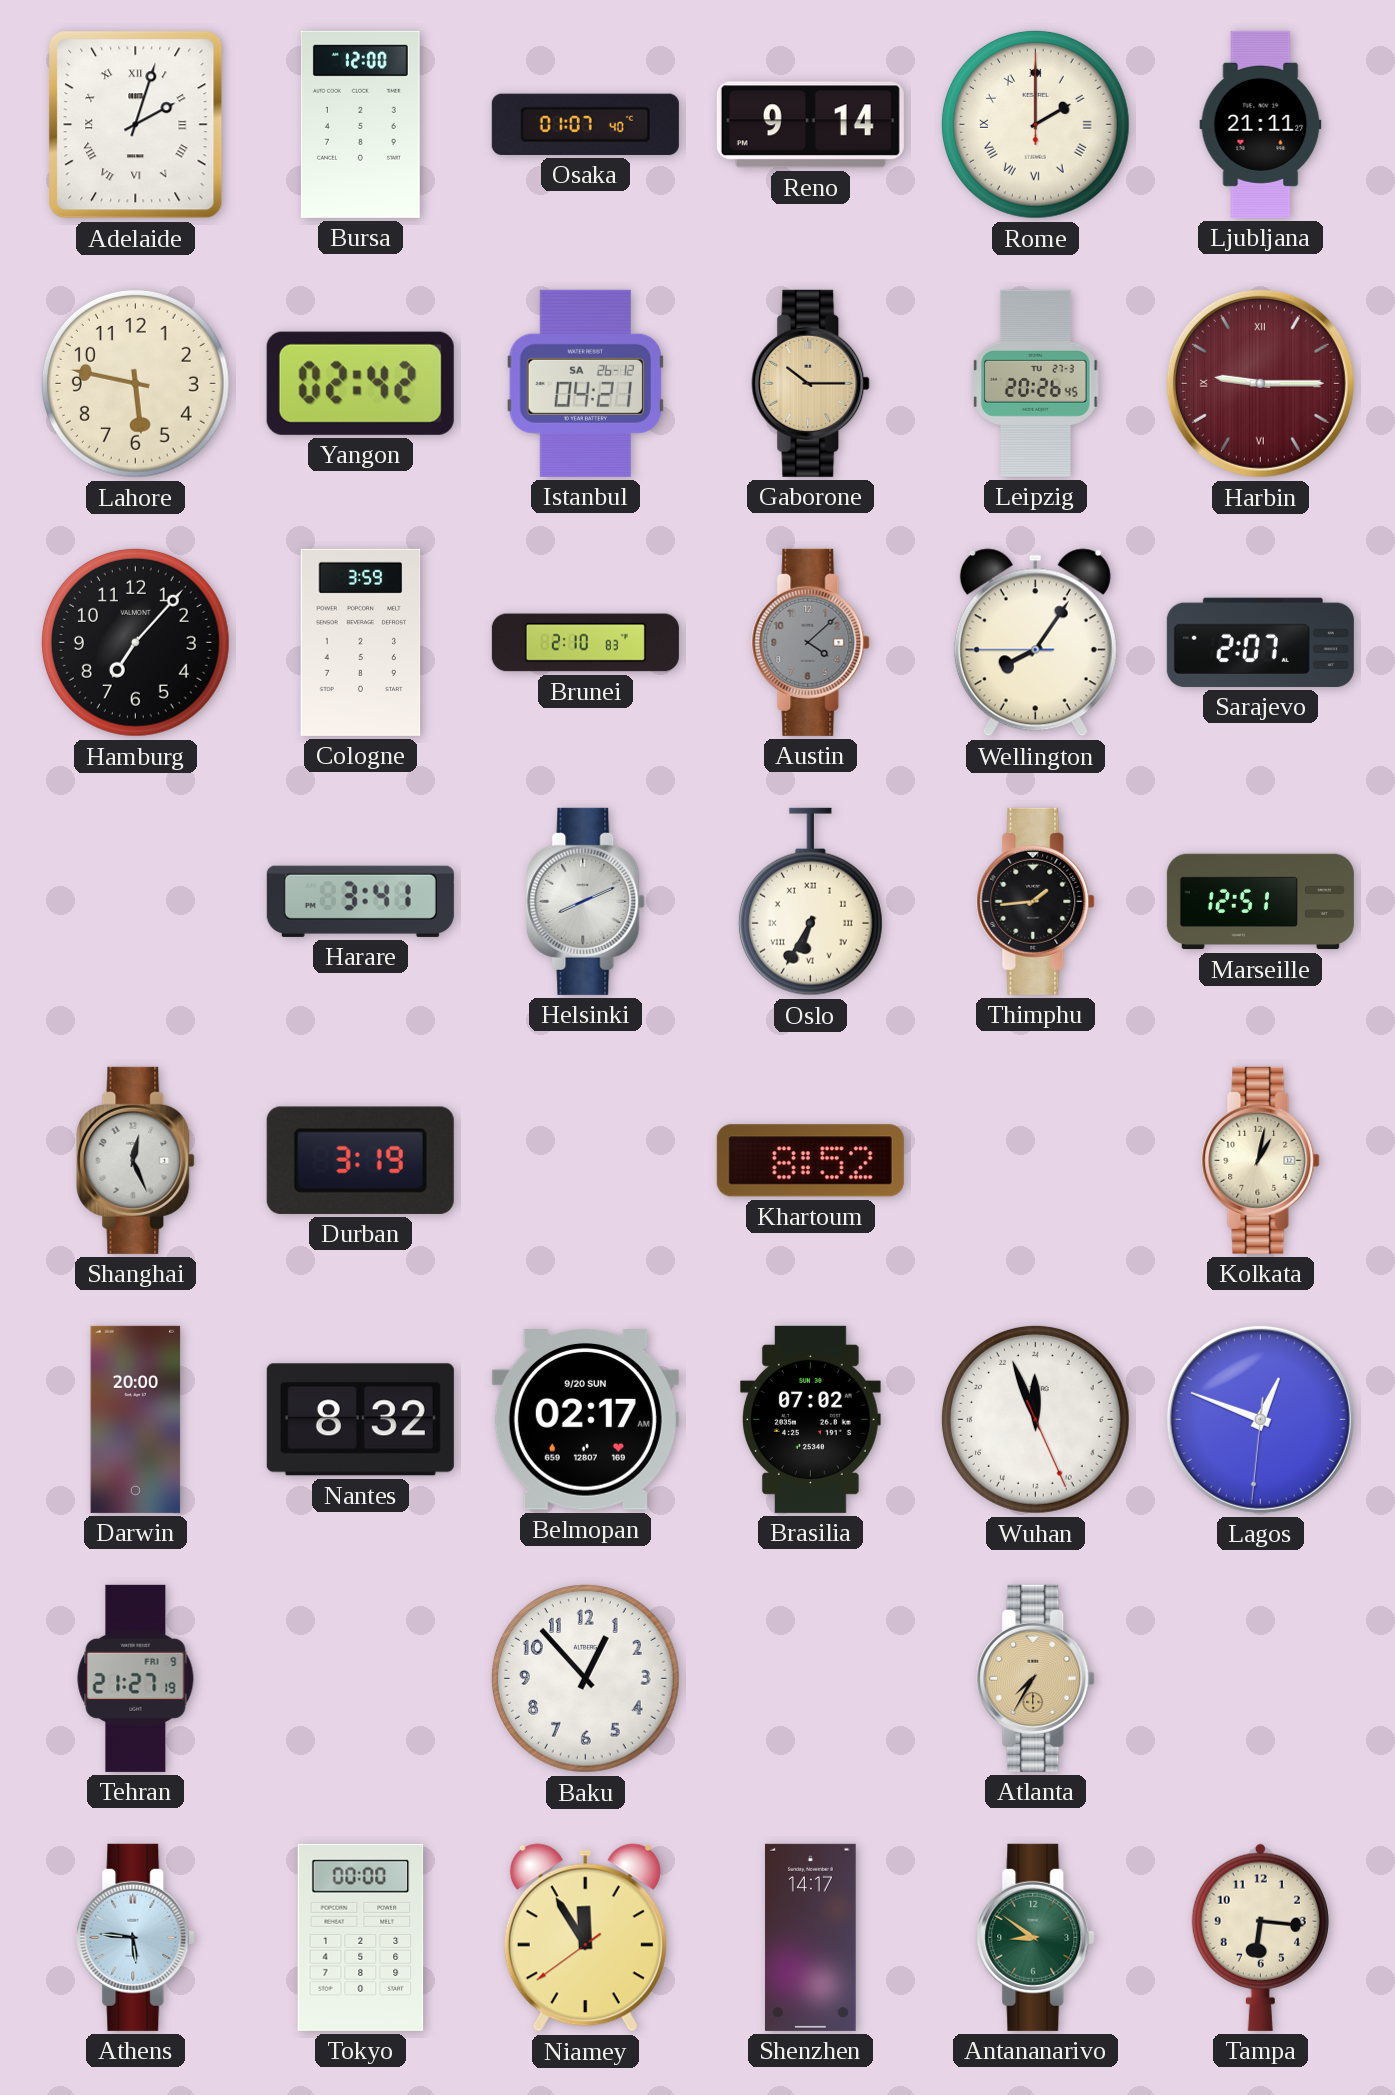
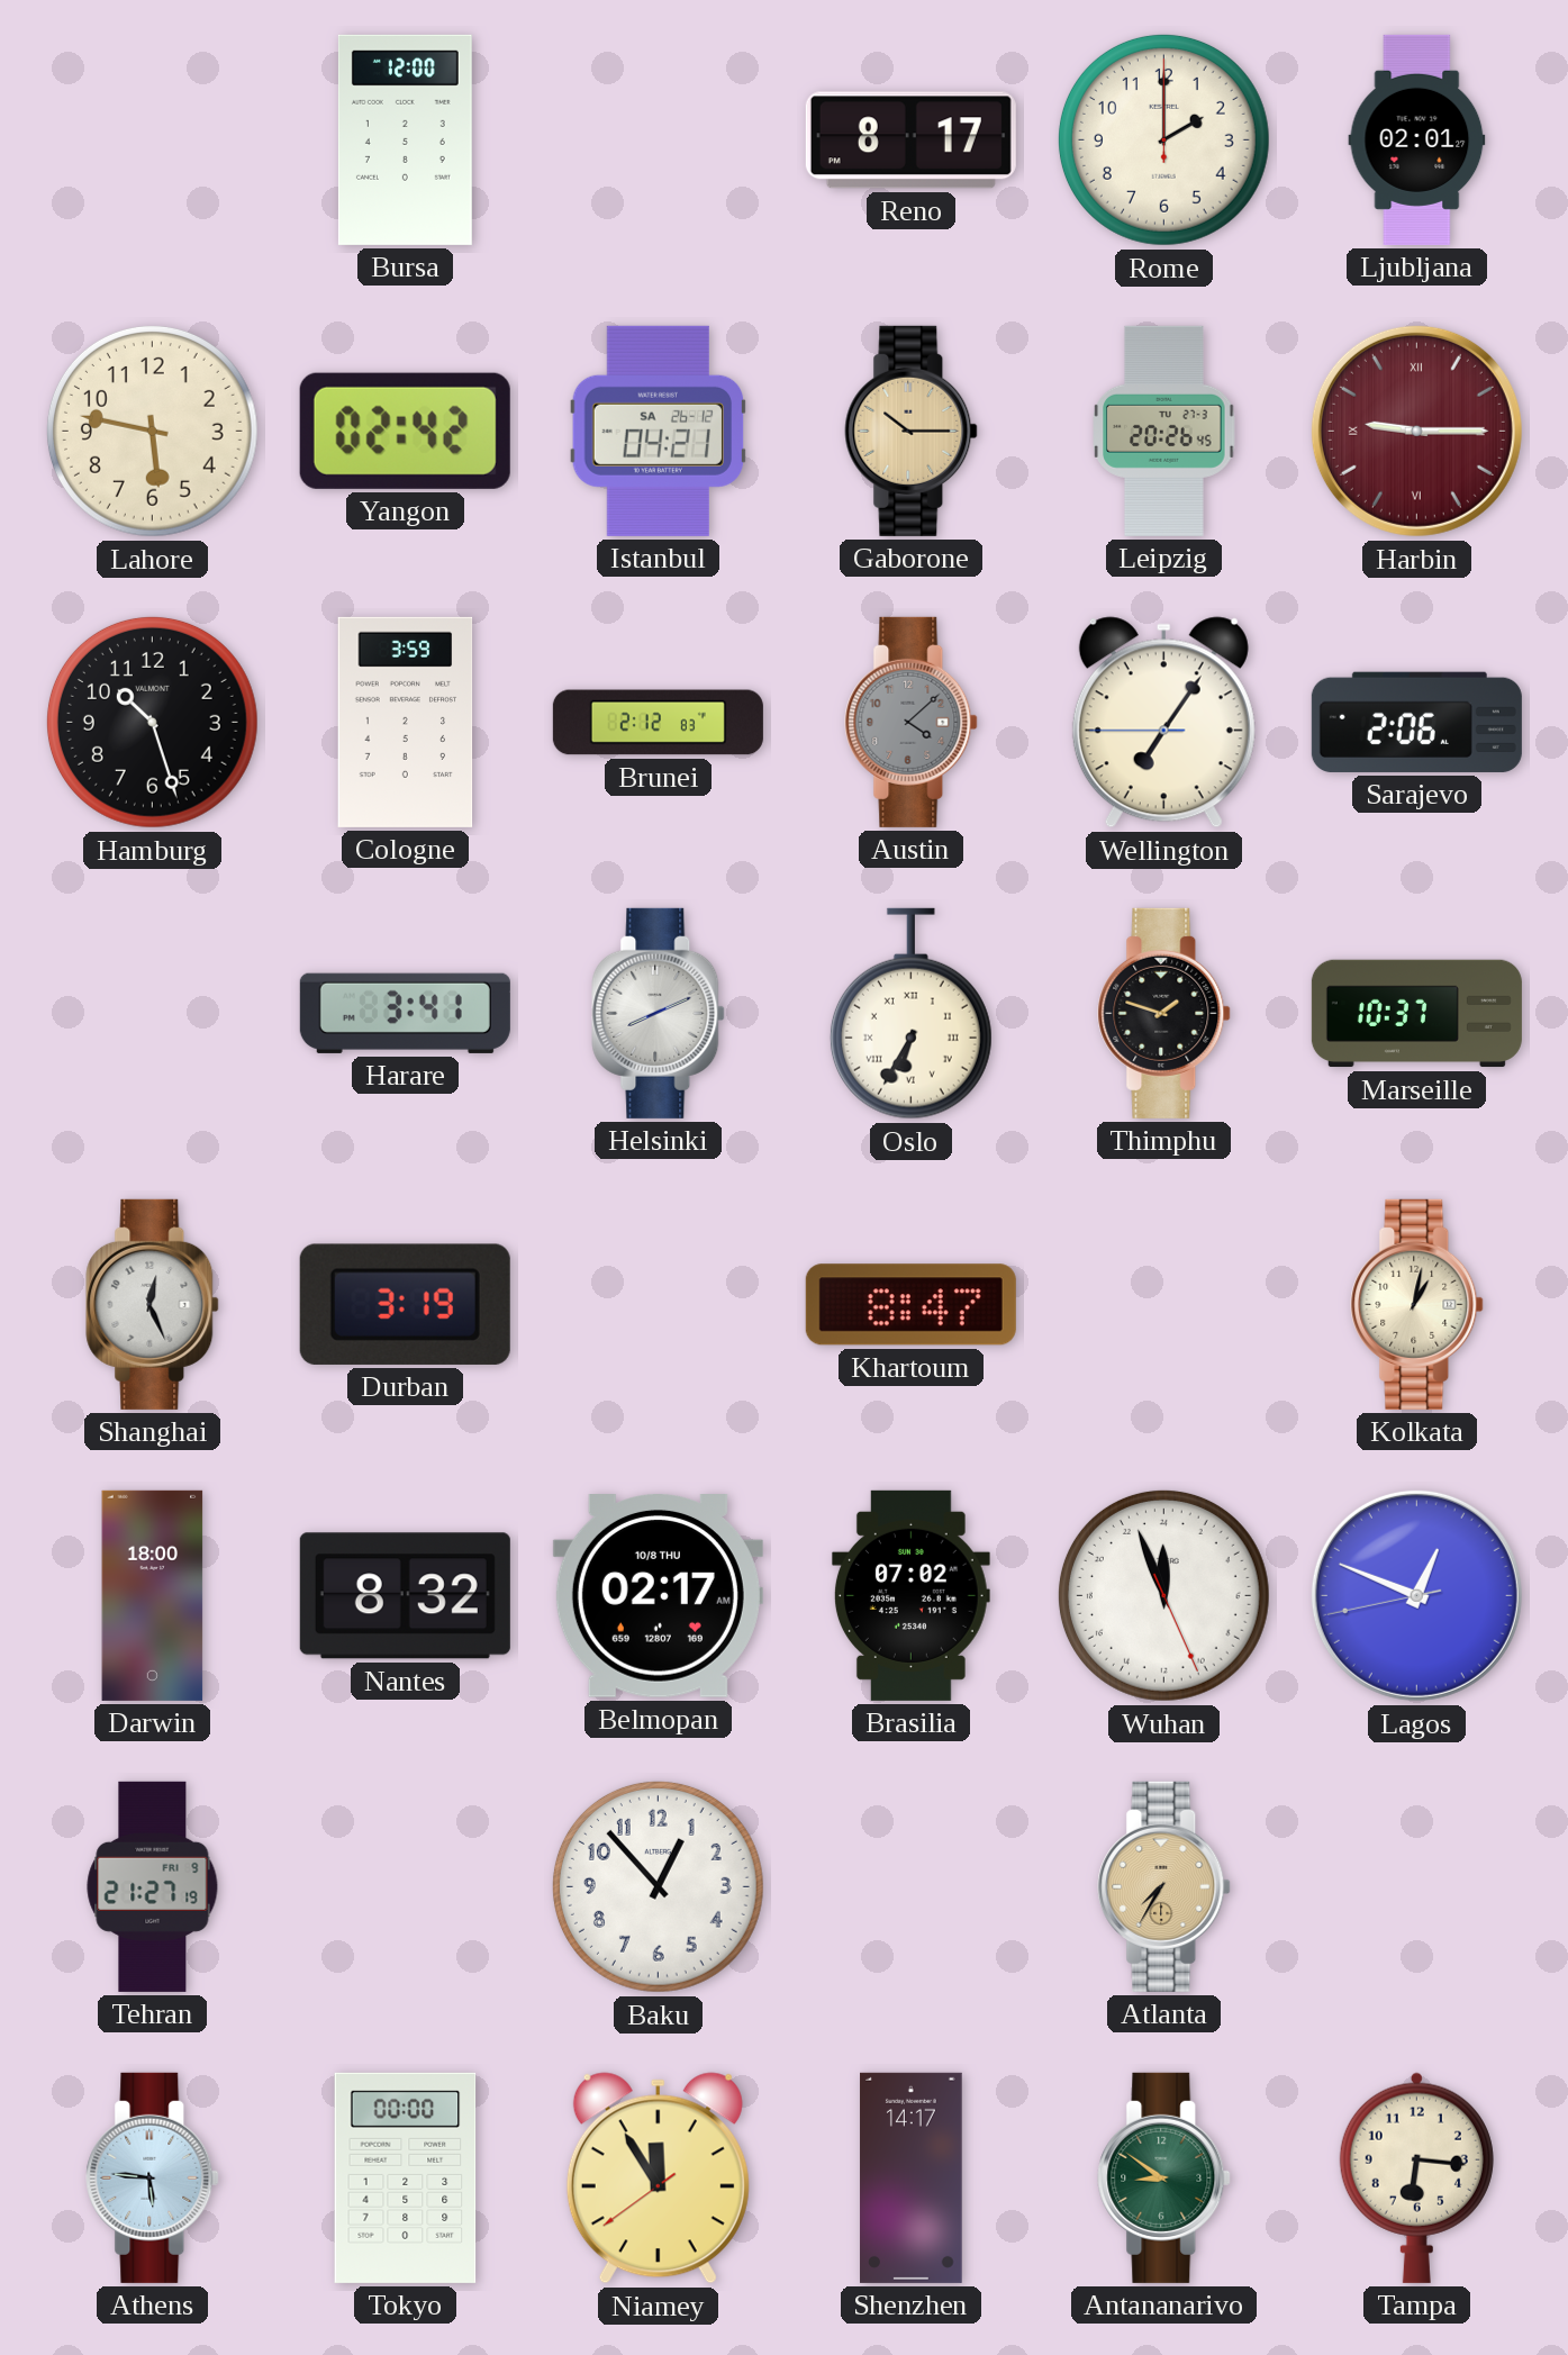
Adelaide: 2:03 -> none (136, 125)
Osaka: 01:07 -> none (585, 124)
Reno: 9:14 -> 8:17 (910, 141)
Rome numerals: Roman -> Arabic (1163, 139)
Ljubljana: 21:11 -> 02:01 (1417, 139)
Hamburg: 7:07 -> 10:27 (152, 722)
Brunei: 2:10 -> 2:12 (658, 723)
Wellington: 8:05 -> 7:05 (1163, 723)
Sarajevo: 2:07 -> 2:06 (1416, 722)
Thimphu: 1:44 -> 1:48 (1164, 1013)
Marseille: 12:51 -> 10:37 (1416, 1014)
Khartoum: 8:52 -> 8:47 (910, 1305)
Darwin: 20:00 -> 18:00 (153, 1595)
Belmopan date: 9/20 SUN -> 10/8 THU (658, 1596)
Lagos: 12:48:31 -> 12:48:43 (1416, 1595)
